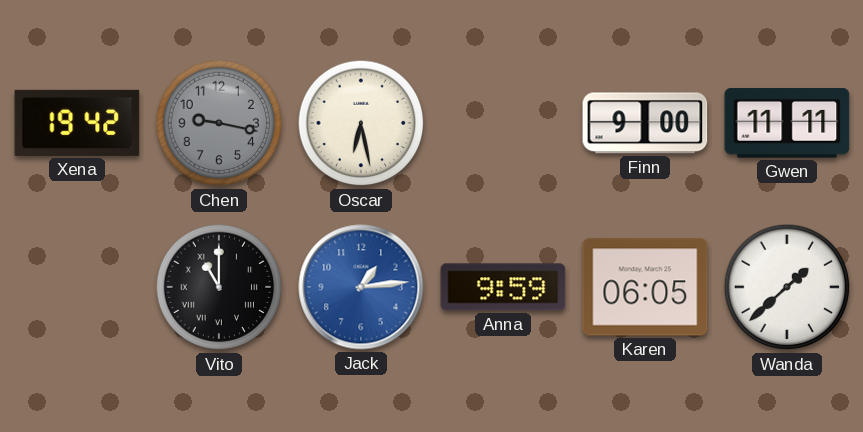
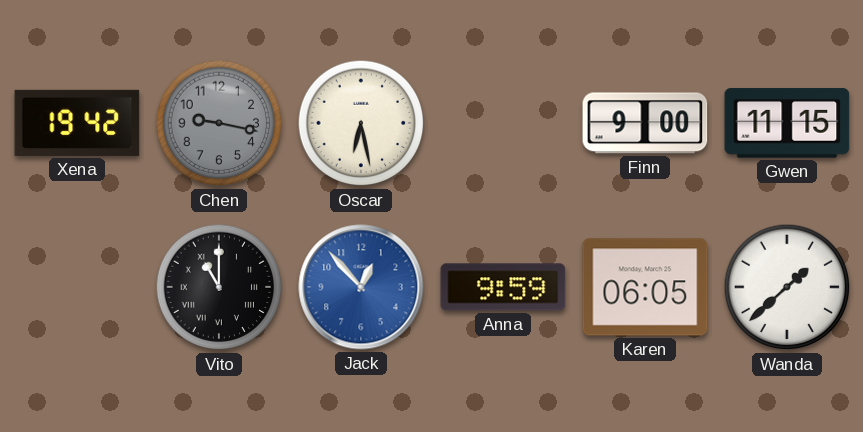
Gwen: 11:11 -> 11:15 (787, 123)
Jack: 1:14 -> 12:53 (361, 287)
